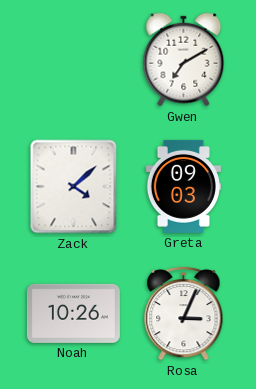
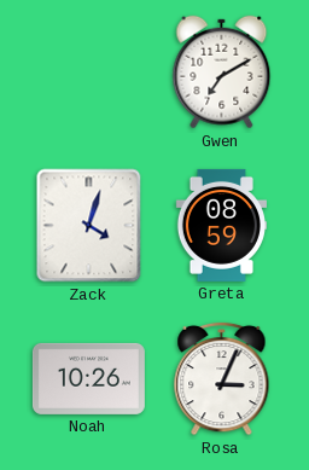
Zack: 4:08 -> 4:03 (89, 226)
Greta: 09:03 -> 08:59 (221, 225)
